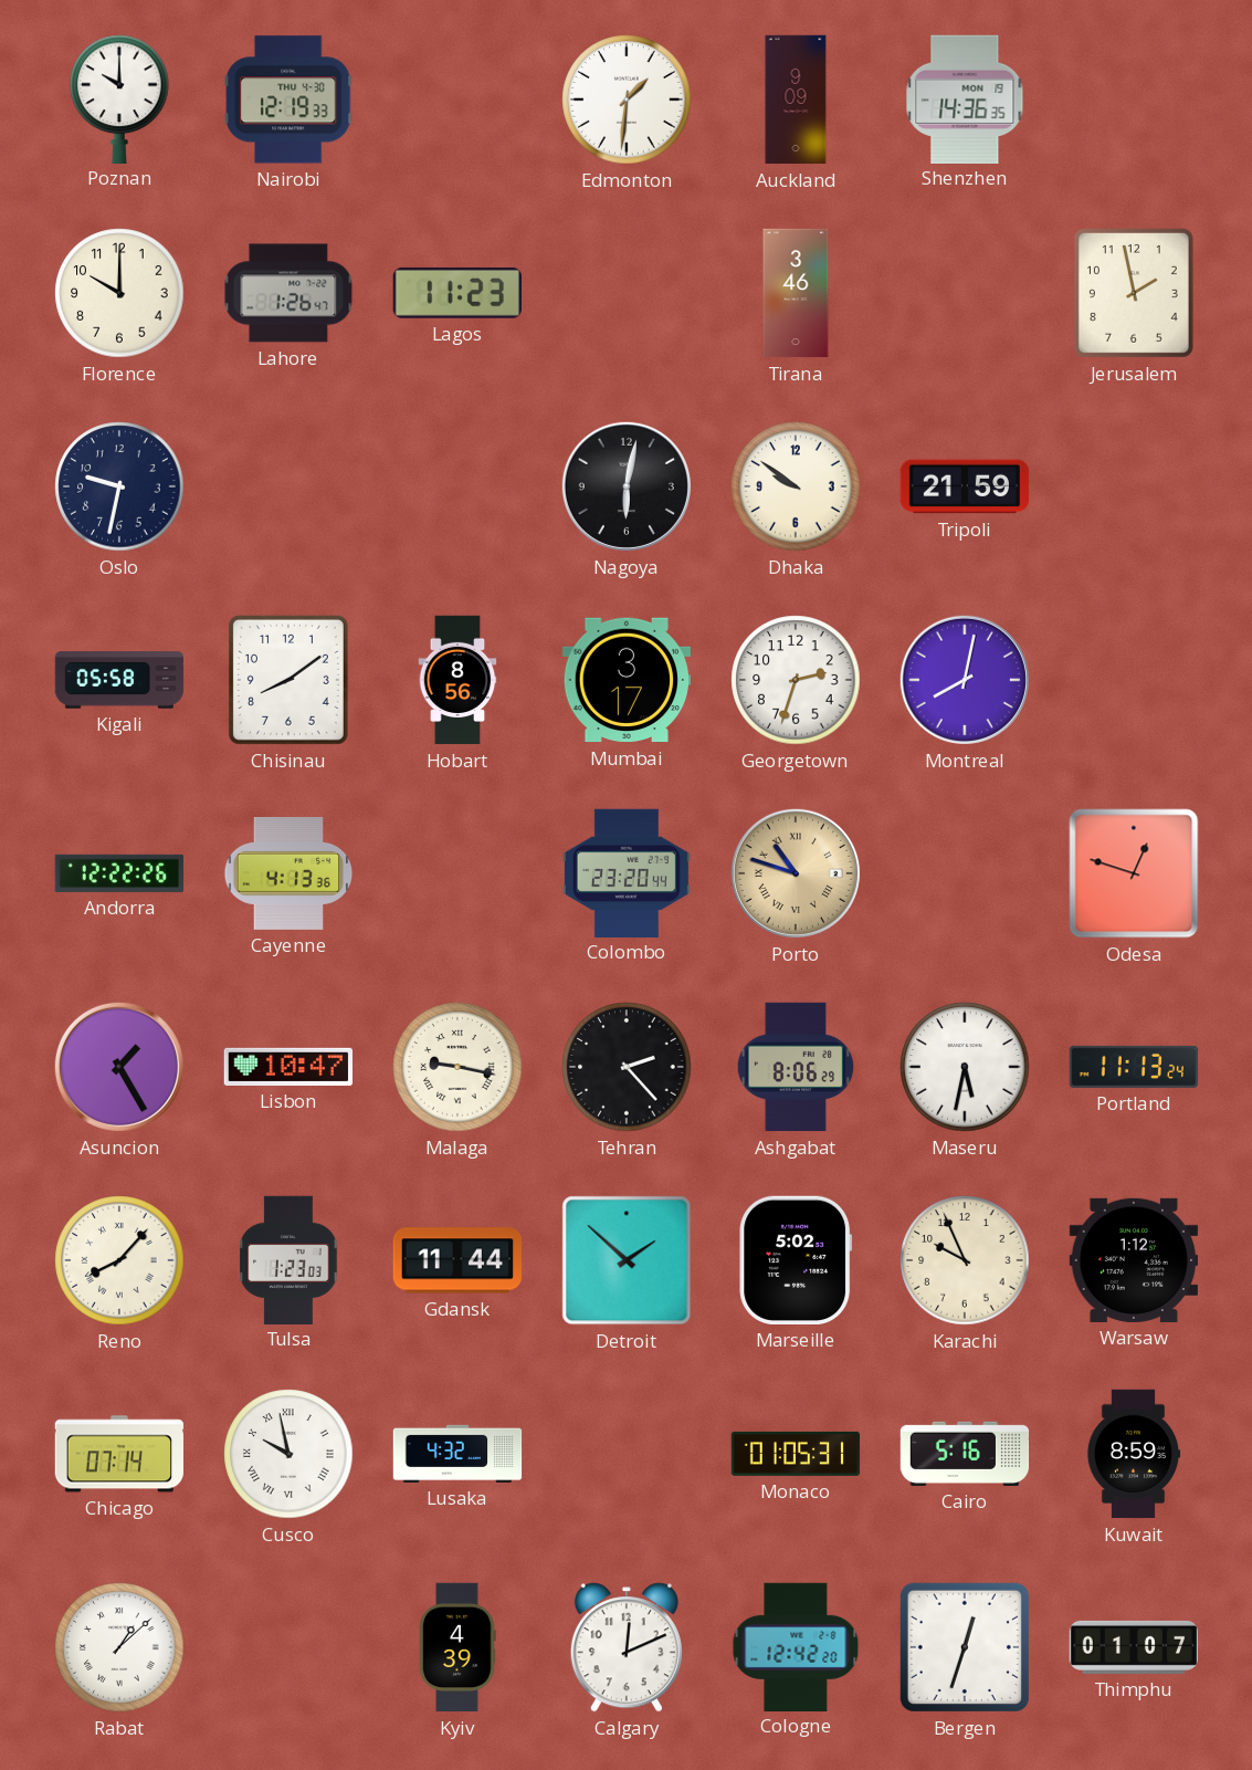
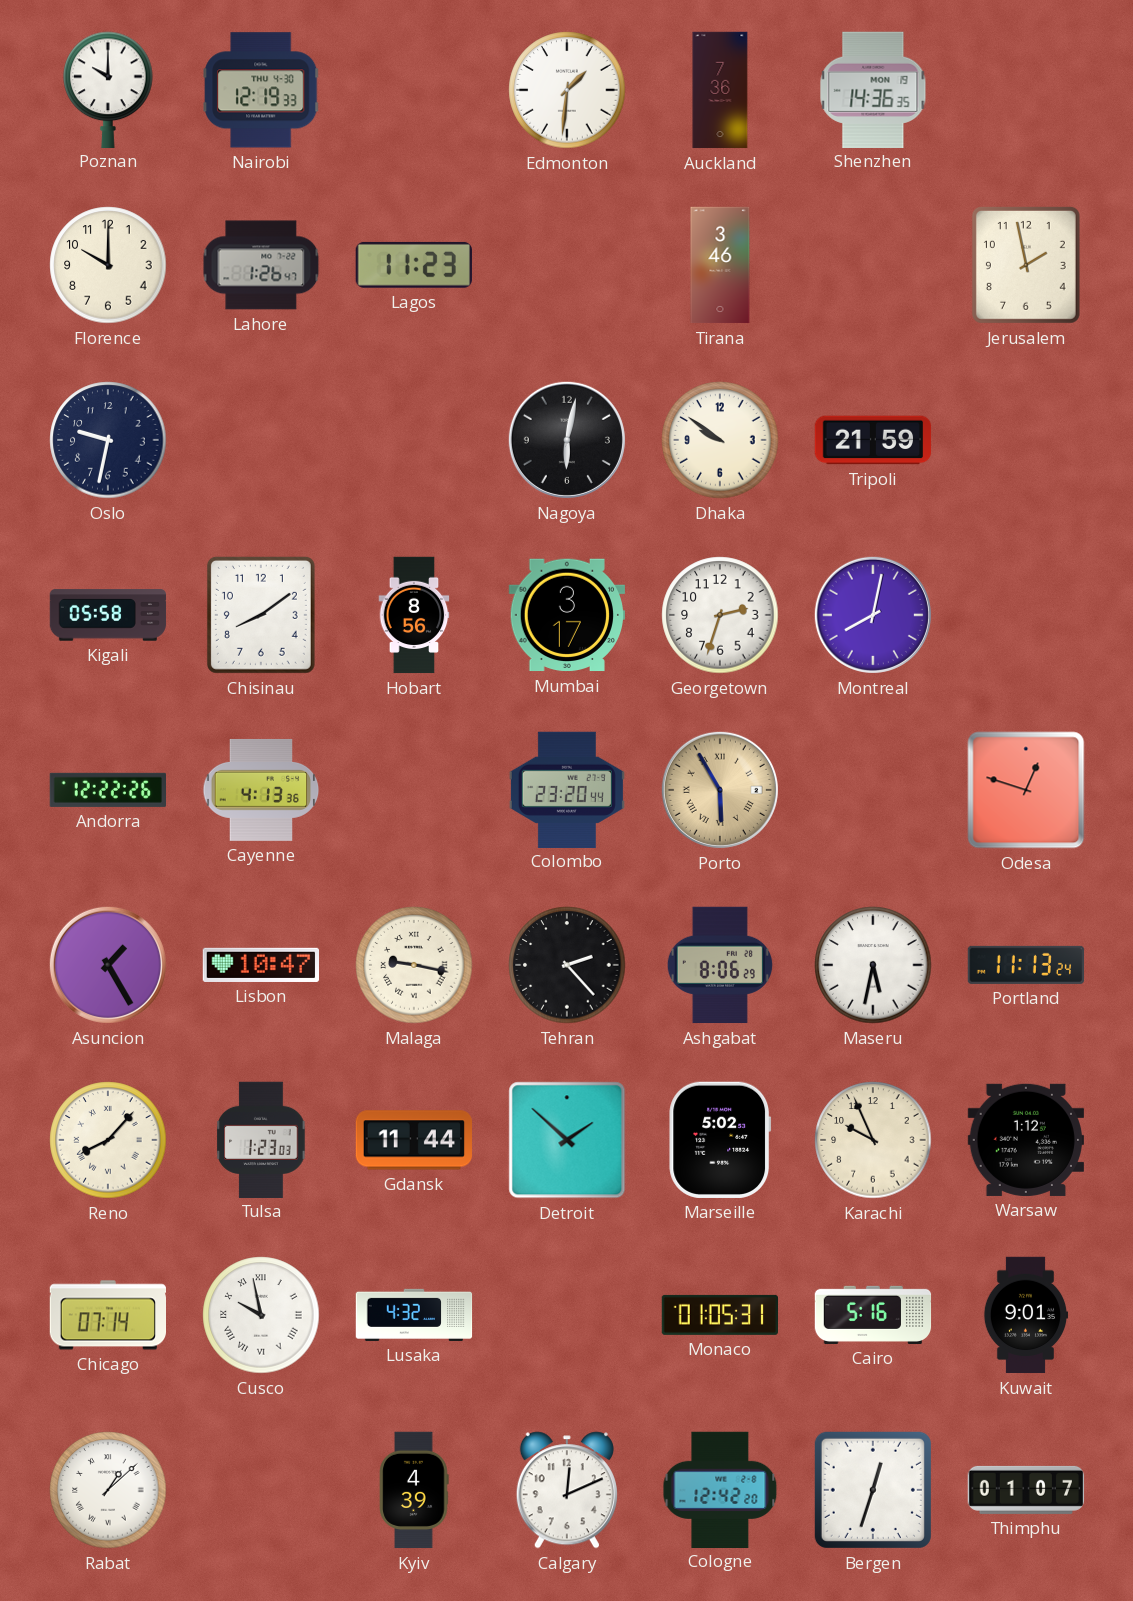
Auckland: 9:09 -> 7:36 (720, 90)
Porto: 10:48 -> 5:55 (720, 790)
Kuwait: 8:59 -> 9:01 (1026, 1315)
